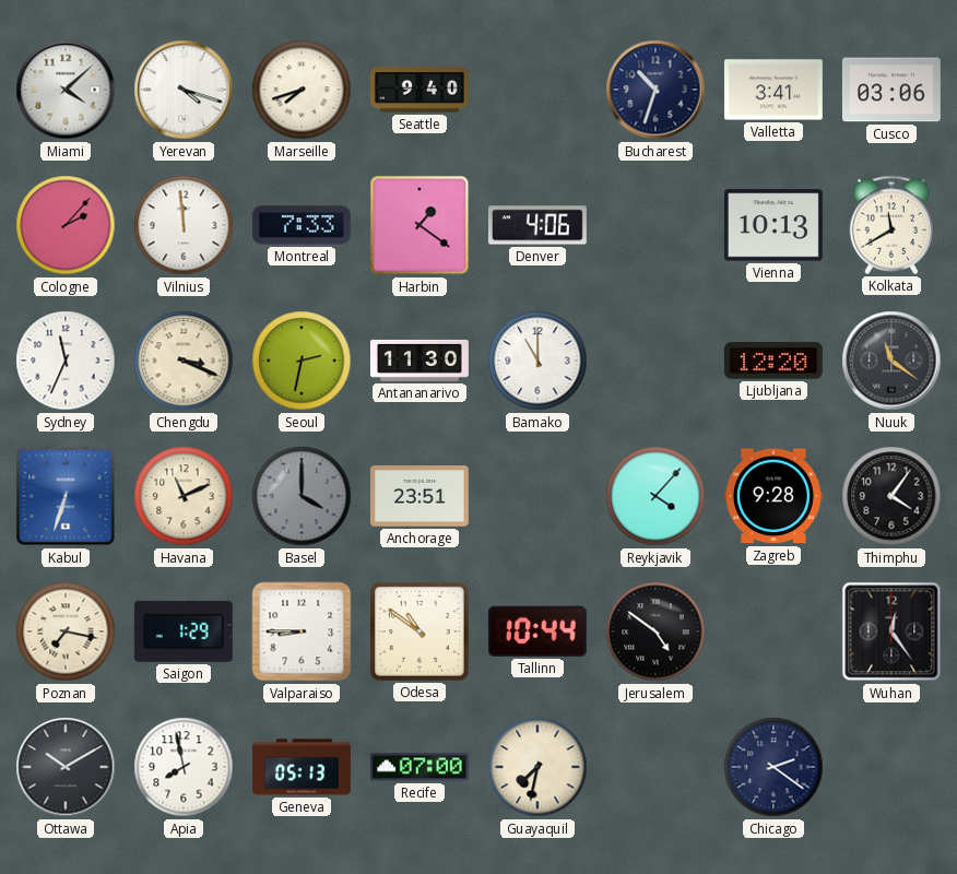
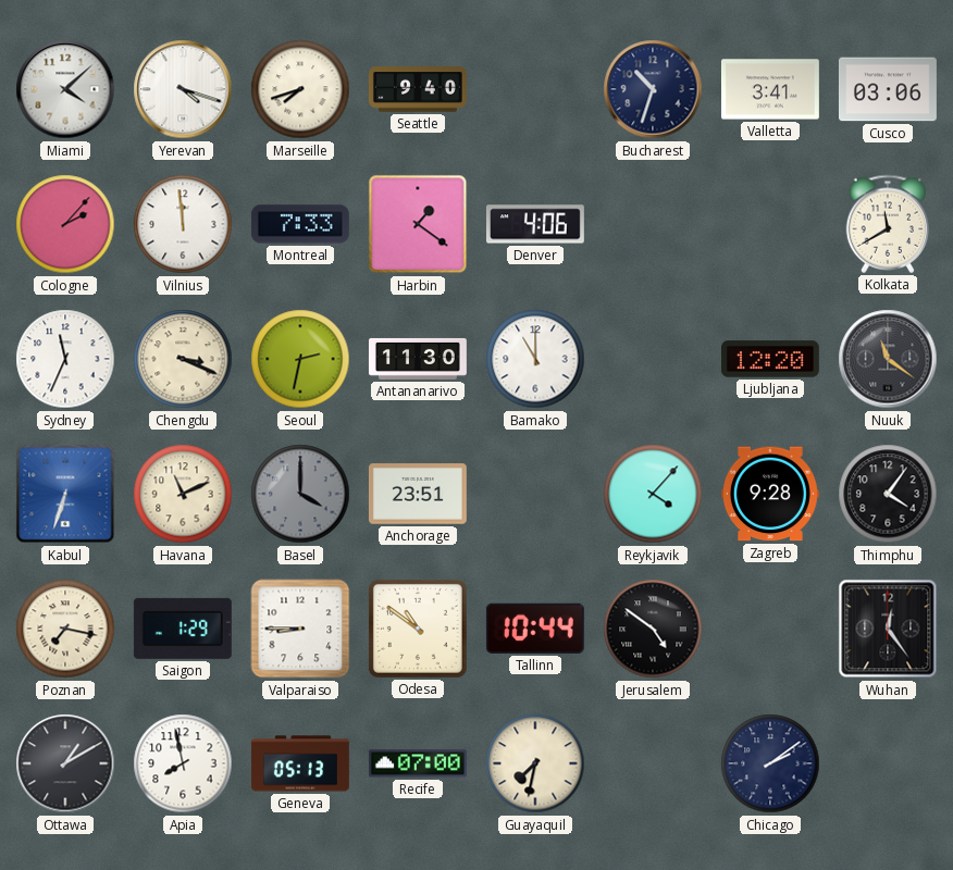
Vienna: 10:13 -> none (773, 225)
Ottawa: 10:10 -> 1:10 (65, 763)
Chicago: 2:21 -> 2:09 (770, 763)
